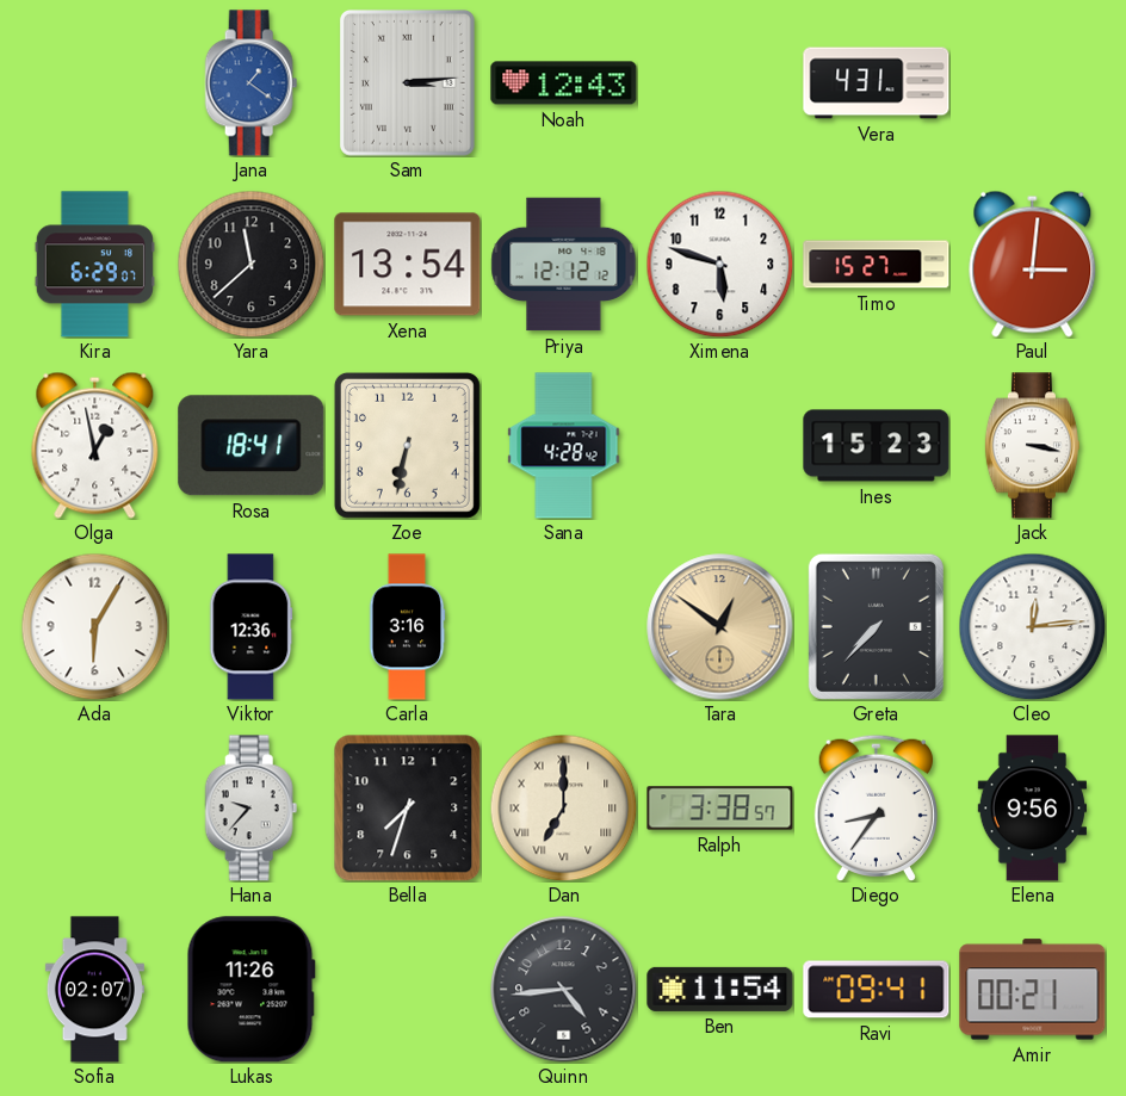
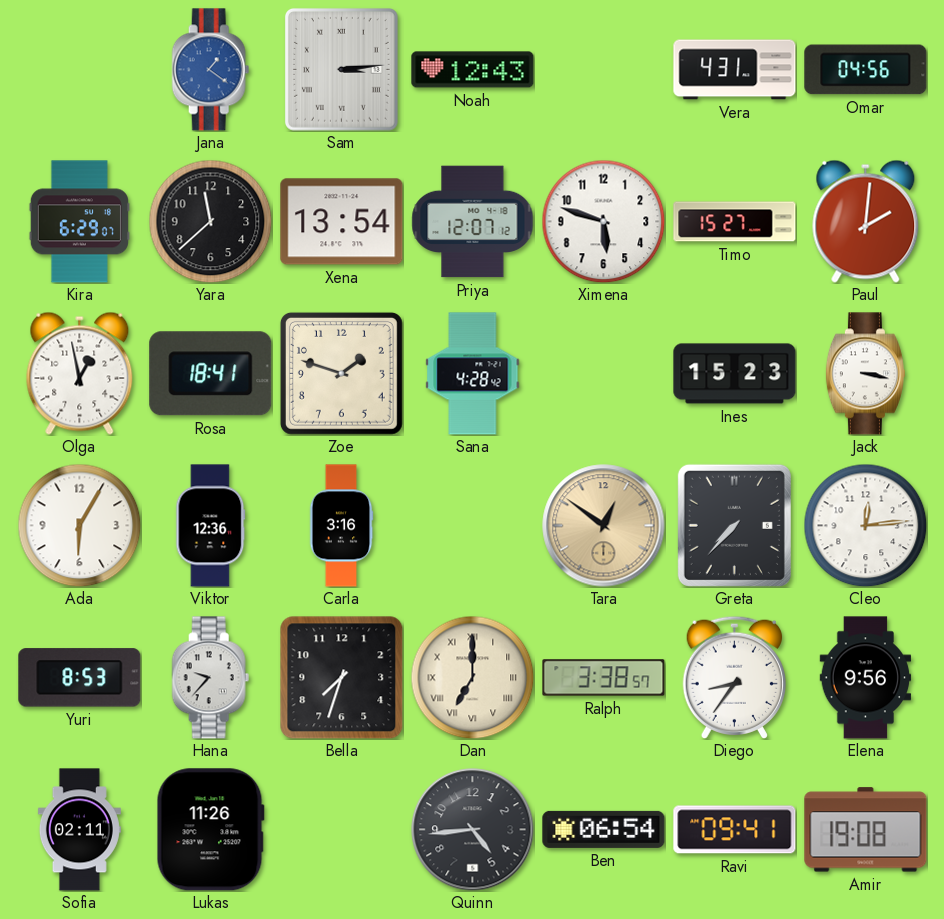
Omar: none -> 04:56 (866, 70)
Priya: 12:12 -> 12:07 (473, 222)
Paul: 3:01 -> 2:01 (866, 221)
Zoe: 6:32 -> 1:48 (341, 373)
Yuri: none -> 8:53 (80, 678)
Sofia: 02:07 -> 02:11 (79, 830)
Ben: 11:54 -> 06:54 (604, 829)
Amir: 00:21 -> 19:08 (866, 830)
